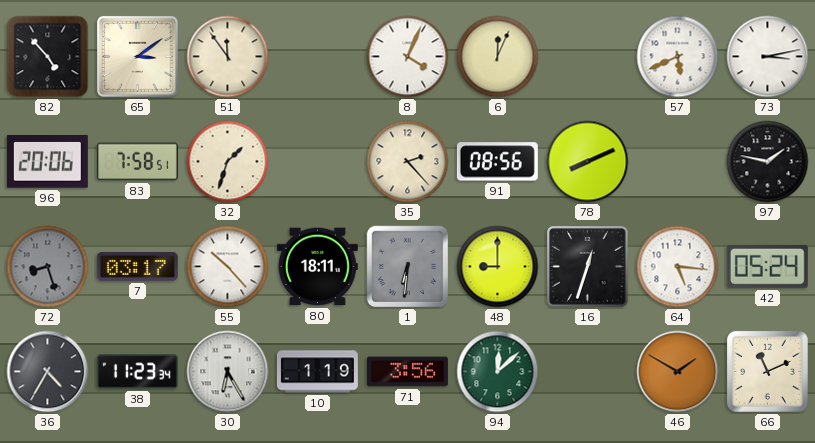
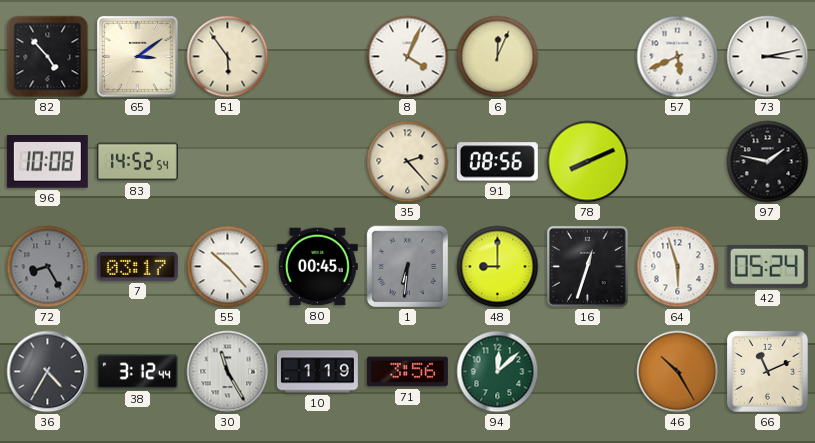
51: 11:54 -> 5:54 (228, 57)
96: 20:06 -> 10:08 (47, 162)
83: 7:58 -> 14:52 (137, 162)
32: 1:33 -> none (228, 162)
72: 8:27 -> 8:25 (48, 267)
80: 18:11 -> 00:45 (317, 267)
64: 5:16 -> 5:57 (678, 267)
38: 11:23 -> 3:12 (137, 372)
30: 6:25 -> 11:25 (228, 372)
46: 1:50 -> 10:25 (678, 372)
